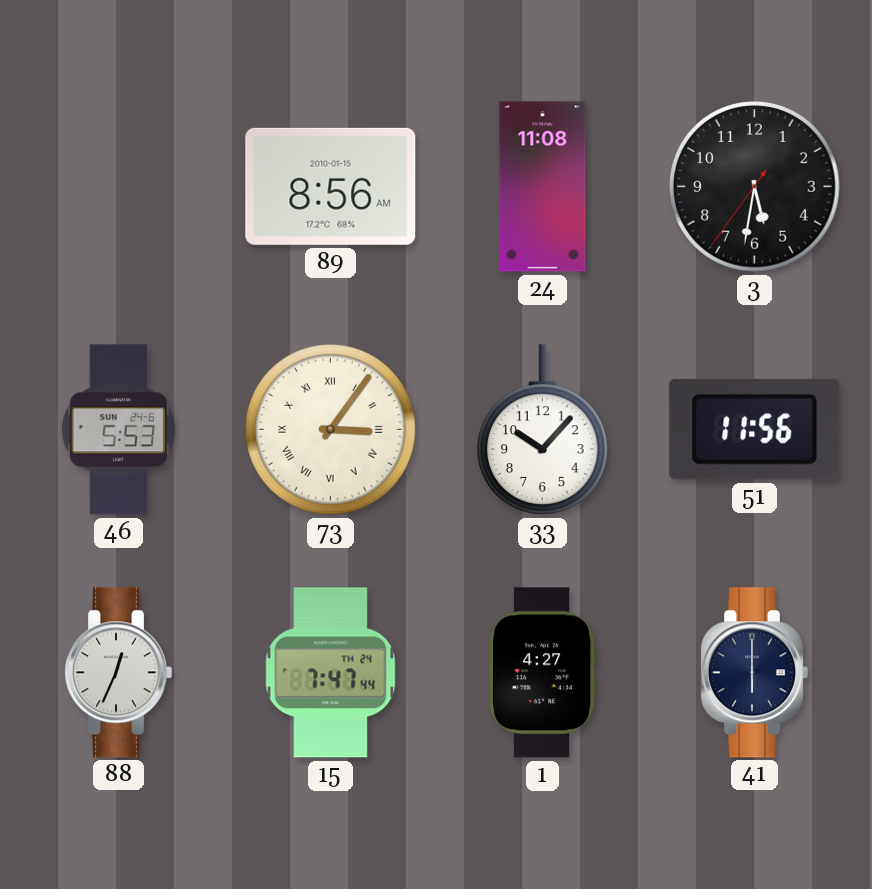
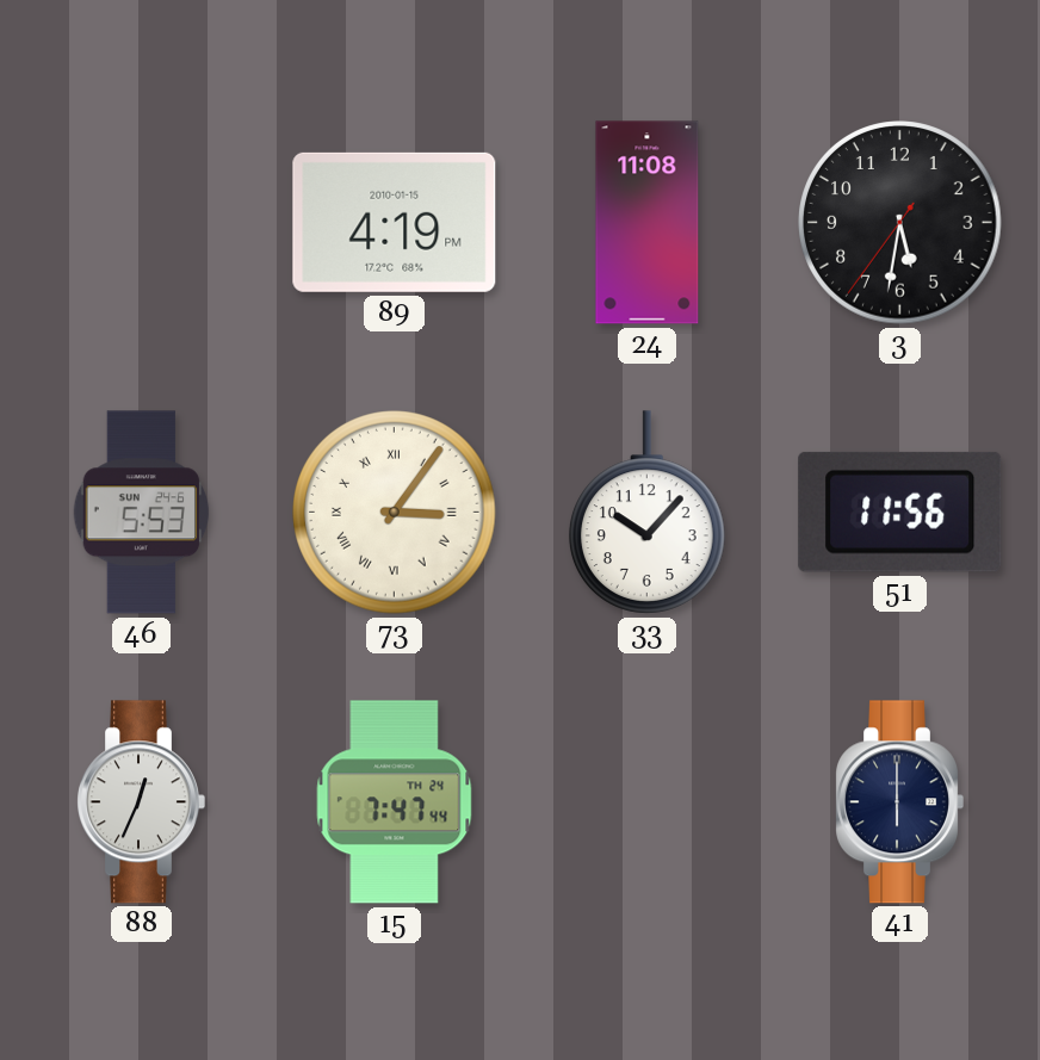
89: 8:56 -> 4:19 (395, 222)
1: 4:27 -> none (543, 673)
